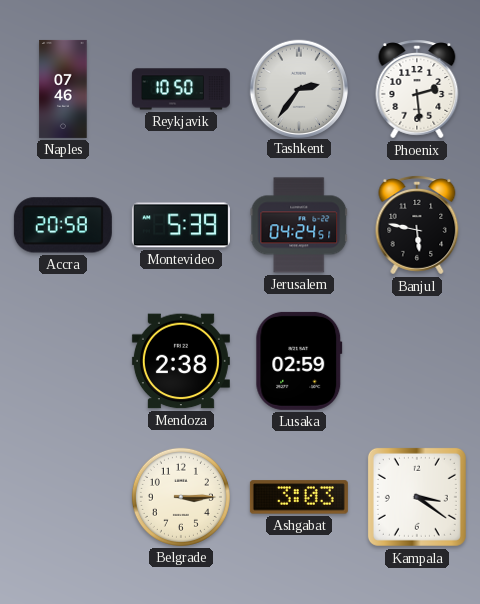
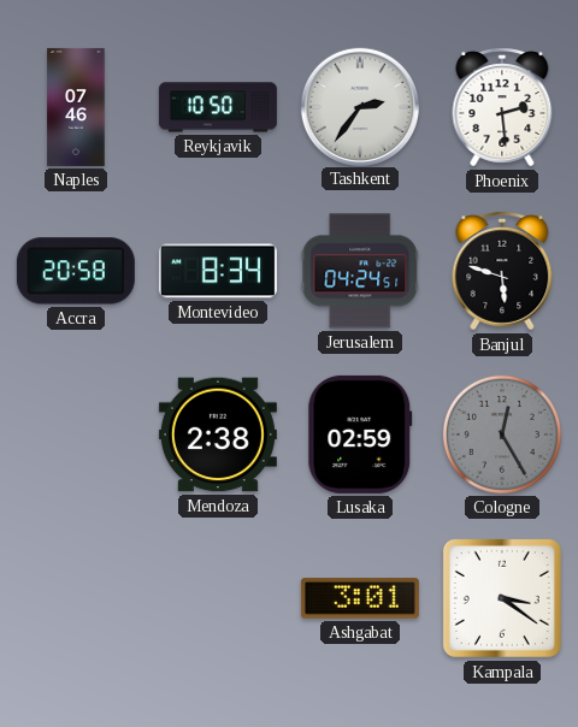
Montevideo: 5:39 -> 8:34 (218, 271)
Banjul: 5:47 -> 5:48 (502, 271)
Cologne: none -> 12:25 (502, 435)
Belgrade: 3:15 -> none (181, 497)
Ashgabat: 3:03 -> 3:01 (360, 598)
